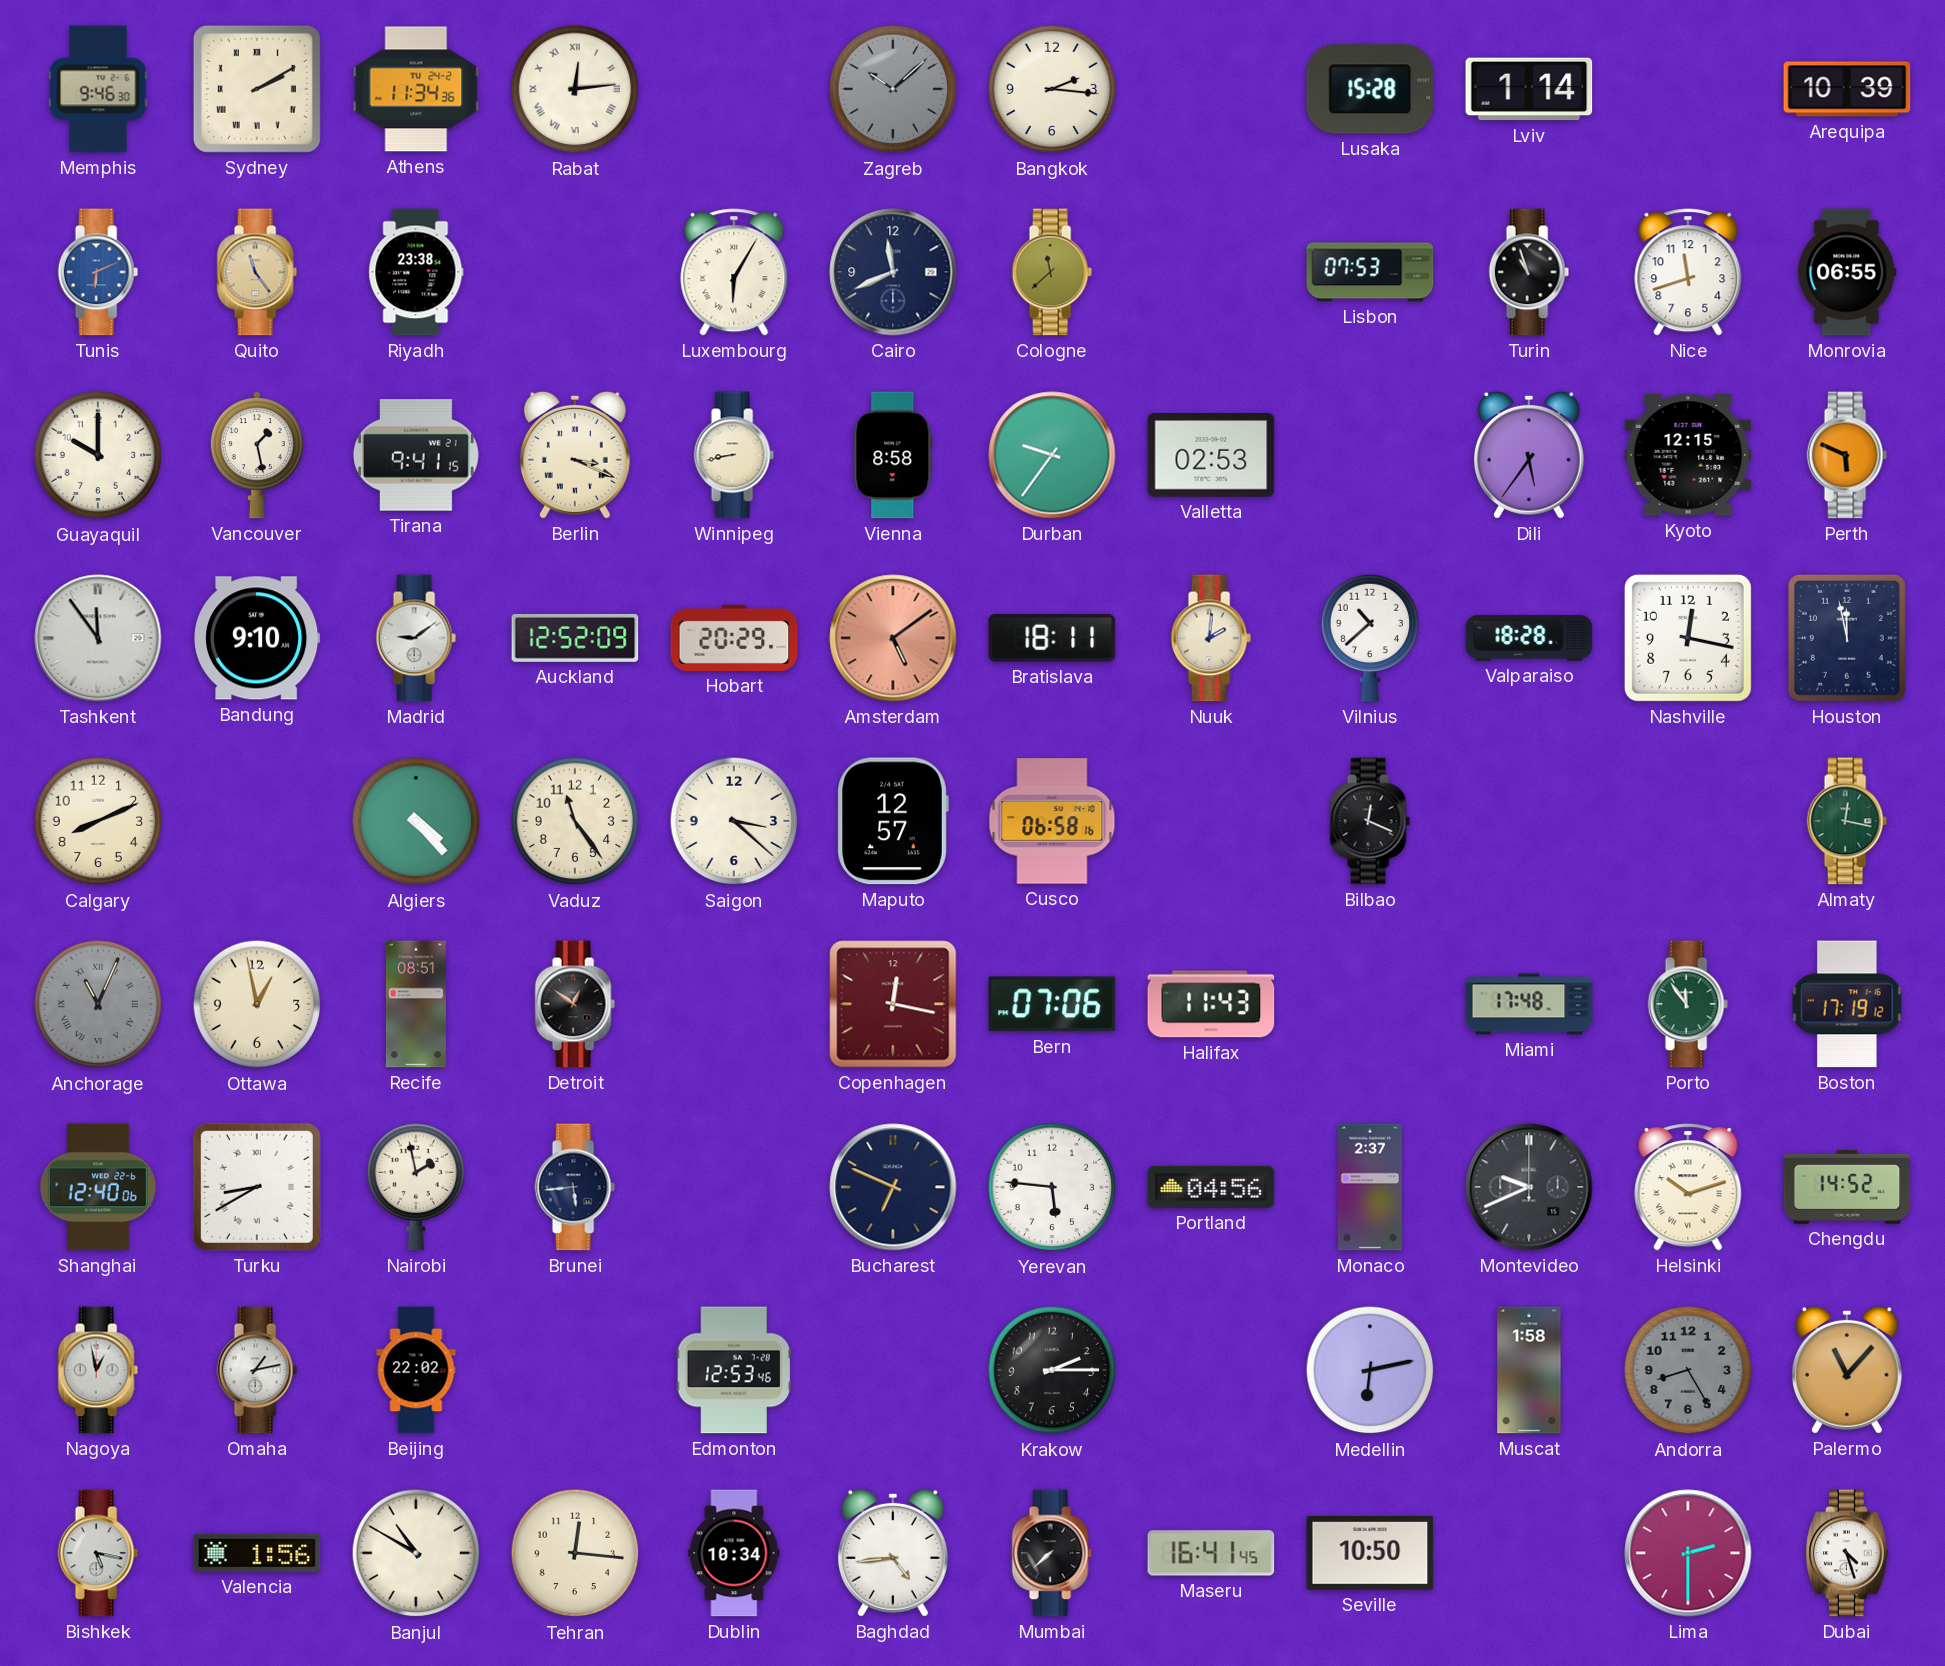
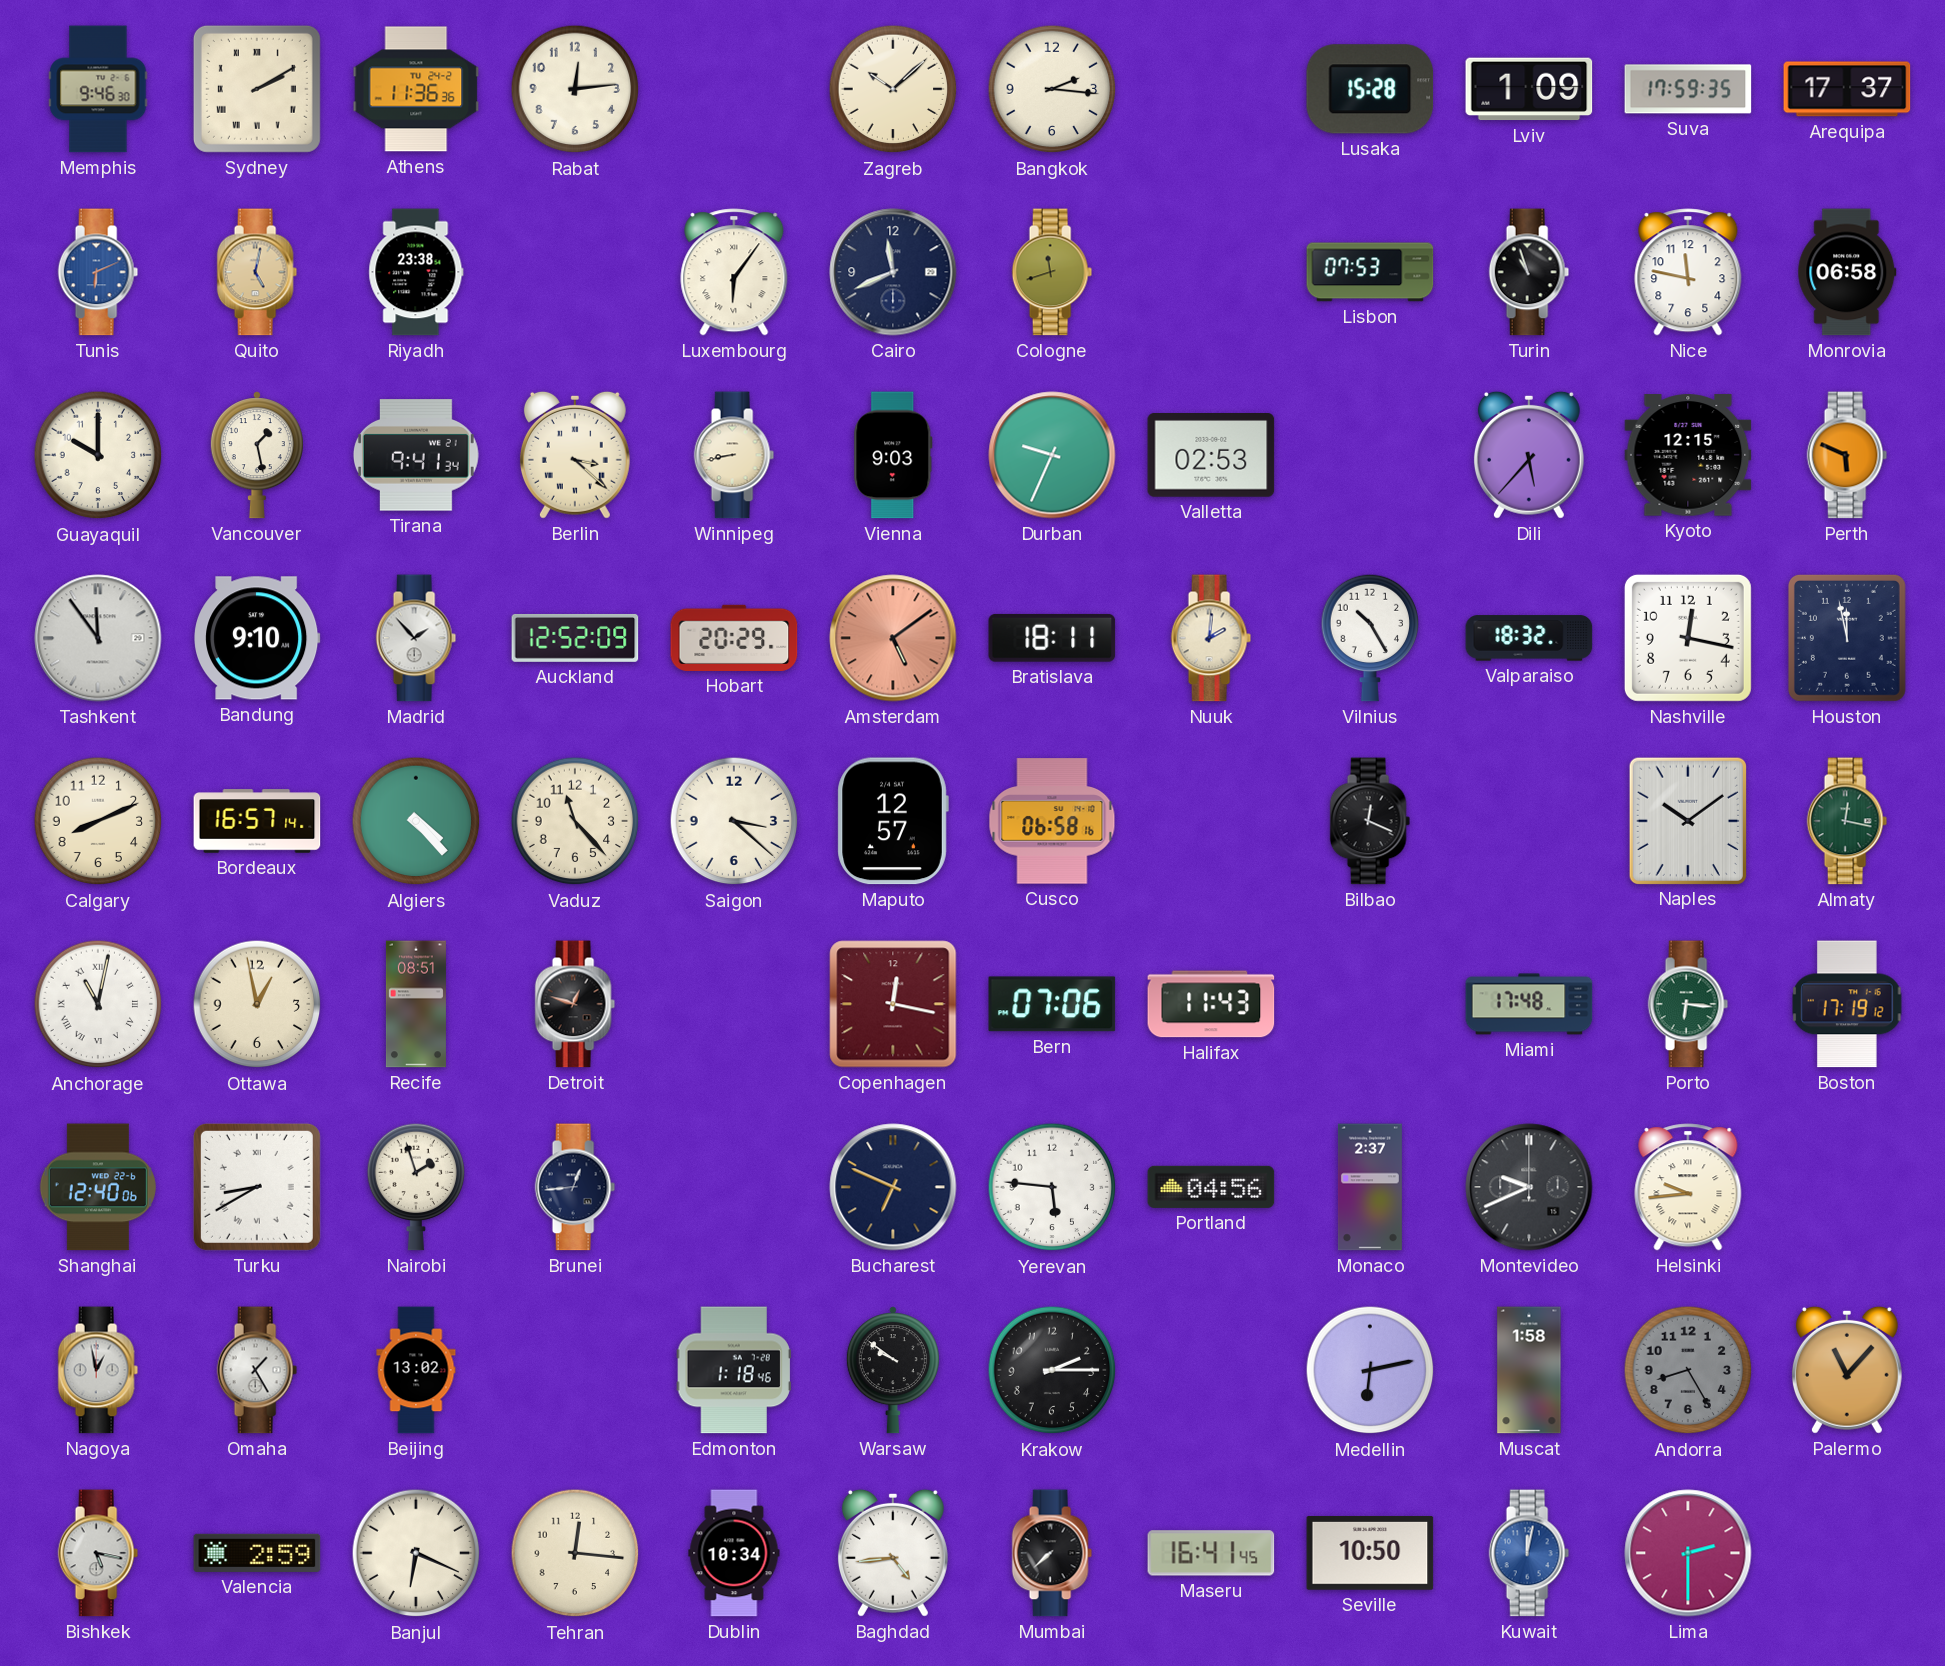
Athens: 11:34 -> 11:36 (416, 89)
Rabat numerals: Roman -> Arabic (575, 89)
Zagreb dial: grey -> cream (893, 89)
Lviv: 1:14 -> 1:09 (1529, 89)
Suva: none -> 17:59 (1688, 89)
Arequipa: 10:39 -> 17:37 (1847, 89)
Quito: 11:24 -> 5:02 (257, 272)
Luxembourg: 6:05 -> 6:06 (734, 272)
Cologne: 11:38 -> 11:42 (1052, 272)
Nice: 11:42 -> 11:47 (1688, 272)
Monrovia: 06:55 -> 06:58 (1847, 272)
Tirana: 9:41:15 -> 9:41:34 (416, 455)
Berlin: 3:19 -> 3:22 (575, 455)
Vienna: 8:58 -> 9:03 (893, 455)
Durban: 9:36 -> 9:34 (1052, 455)
Dili: 5:36 -> 5:37 (1529, 455)
Madrid: 9:09 -> 1:53 (416, 638)
Vilnius: 10:38 -> 10:25 (1370, 638)
Valparaiso: 18:28 -> 18:32 (1529, 638)
Bordeaux: none -> 16:57 (257, 821)
Vaduz: 11:24 -> 11:23 (575, 821)
Naples: none -> 10:09 (1687, 820)
Anchorage: 11:04 -> 11:02 (98, 1004)
Anchorage dial: grey -> white (98, 1004)
Detroit: 12:51 -> 12:48 (575, 1004)
Porto: 11:54 -> 6:16 (1688, 1004)
Nairobi: 1:58 -> 1:57 (416, 1187)
Brunei: 5:44 -> 12:44 (575, 1187)
Helsinki: 10:12 -> 9:44 (1688, 1187)
Chengdu: 14:52 -> none (1847, 1187)
Omaha: 1:13 -> 1:25 (257, 1370)
Beijing: 22:02 -> 13:02 (416, 1370)
Edmonton: 12:53 -> 1:18 (734, 1370)
Warsaw: none -> 9:51 (893, 1370)
Valencia: 1:56 -> 2:59 (257, 1553)
Banjul: 10:50 -> 6:19 (416, 1553)
Kuwait: none -> 12:02 (1529, 1553)
Dubai: 4:27 -> none (1847, 1553)
